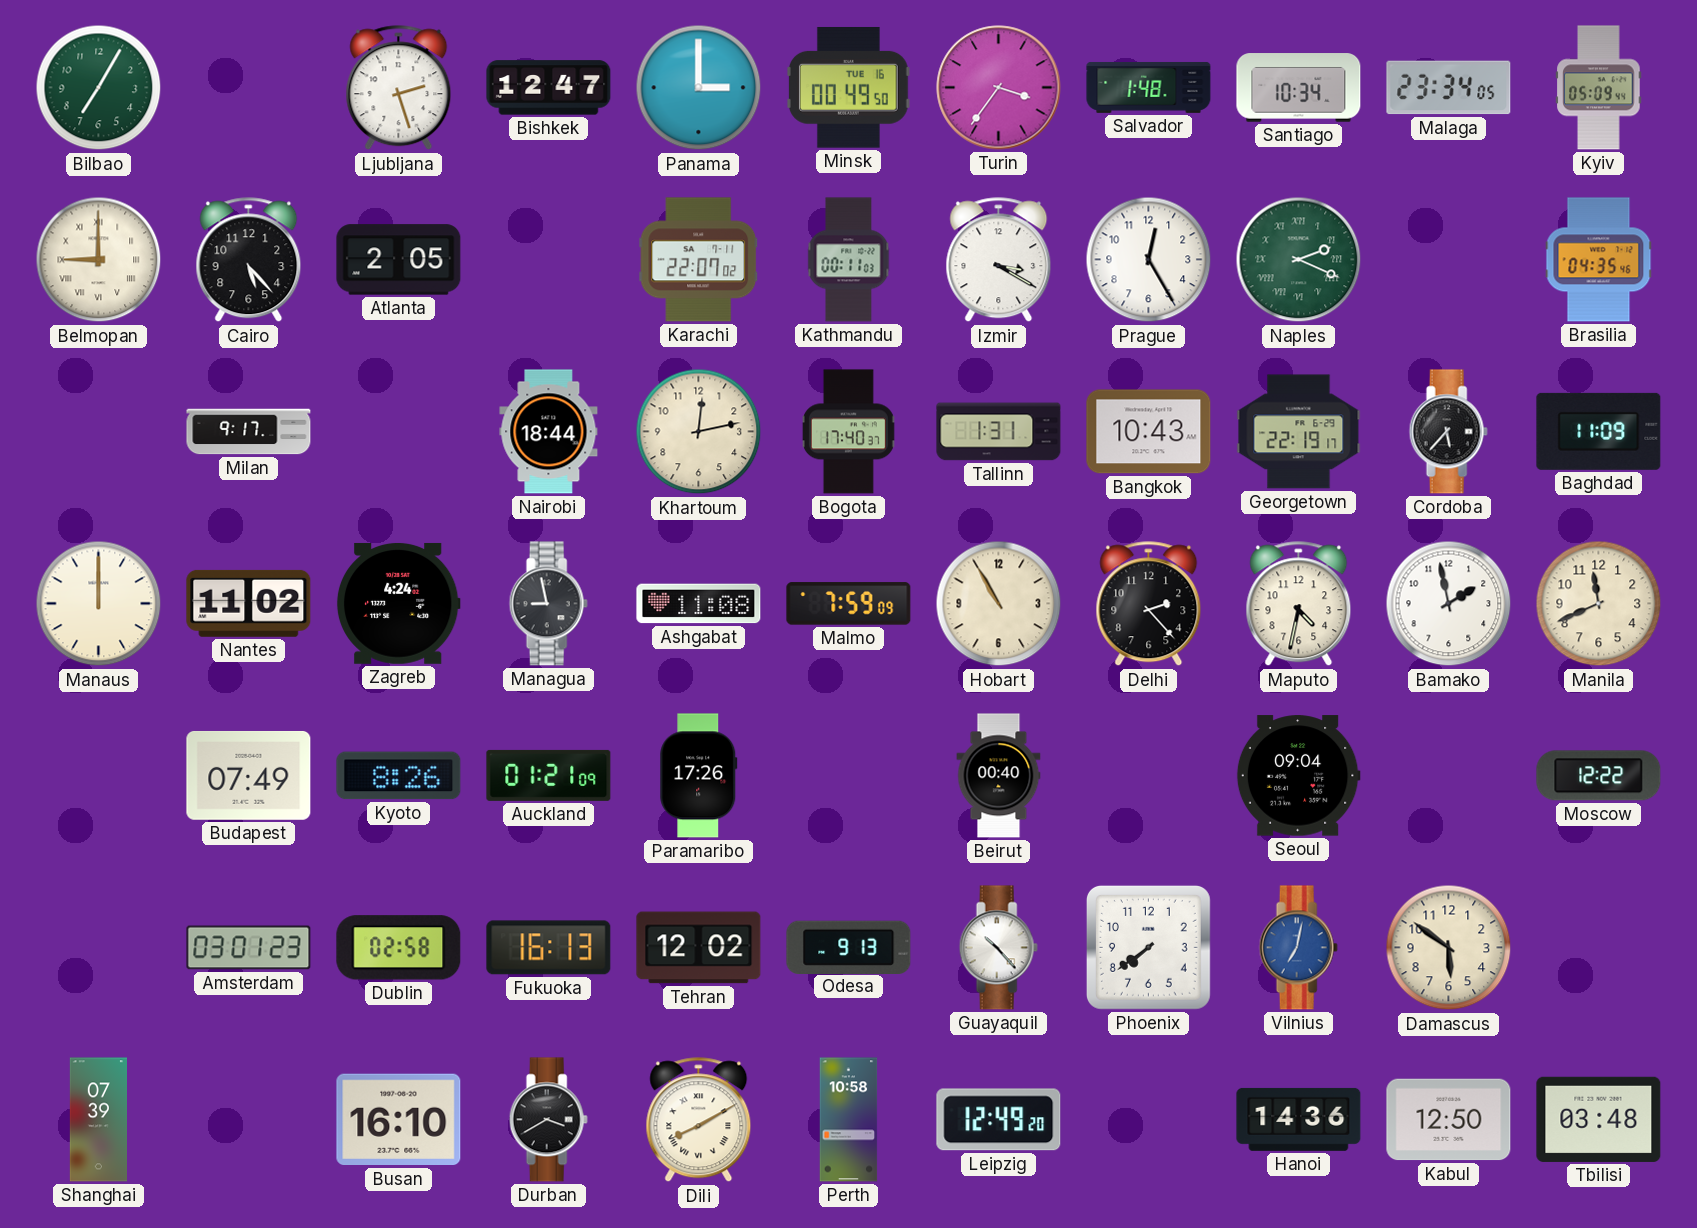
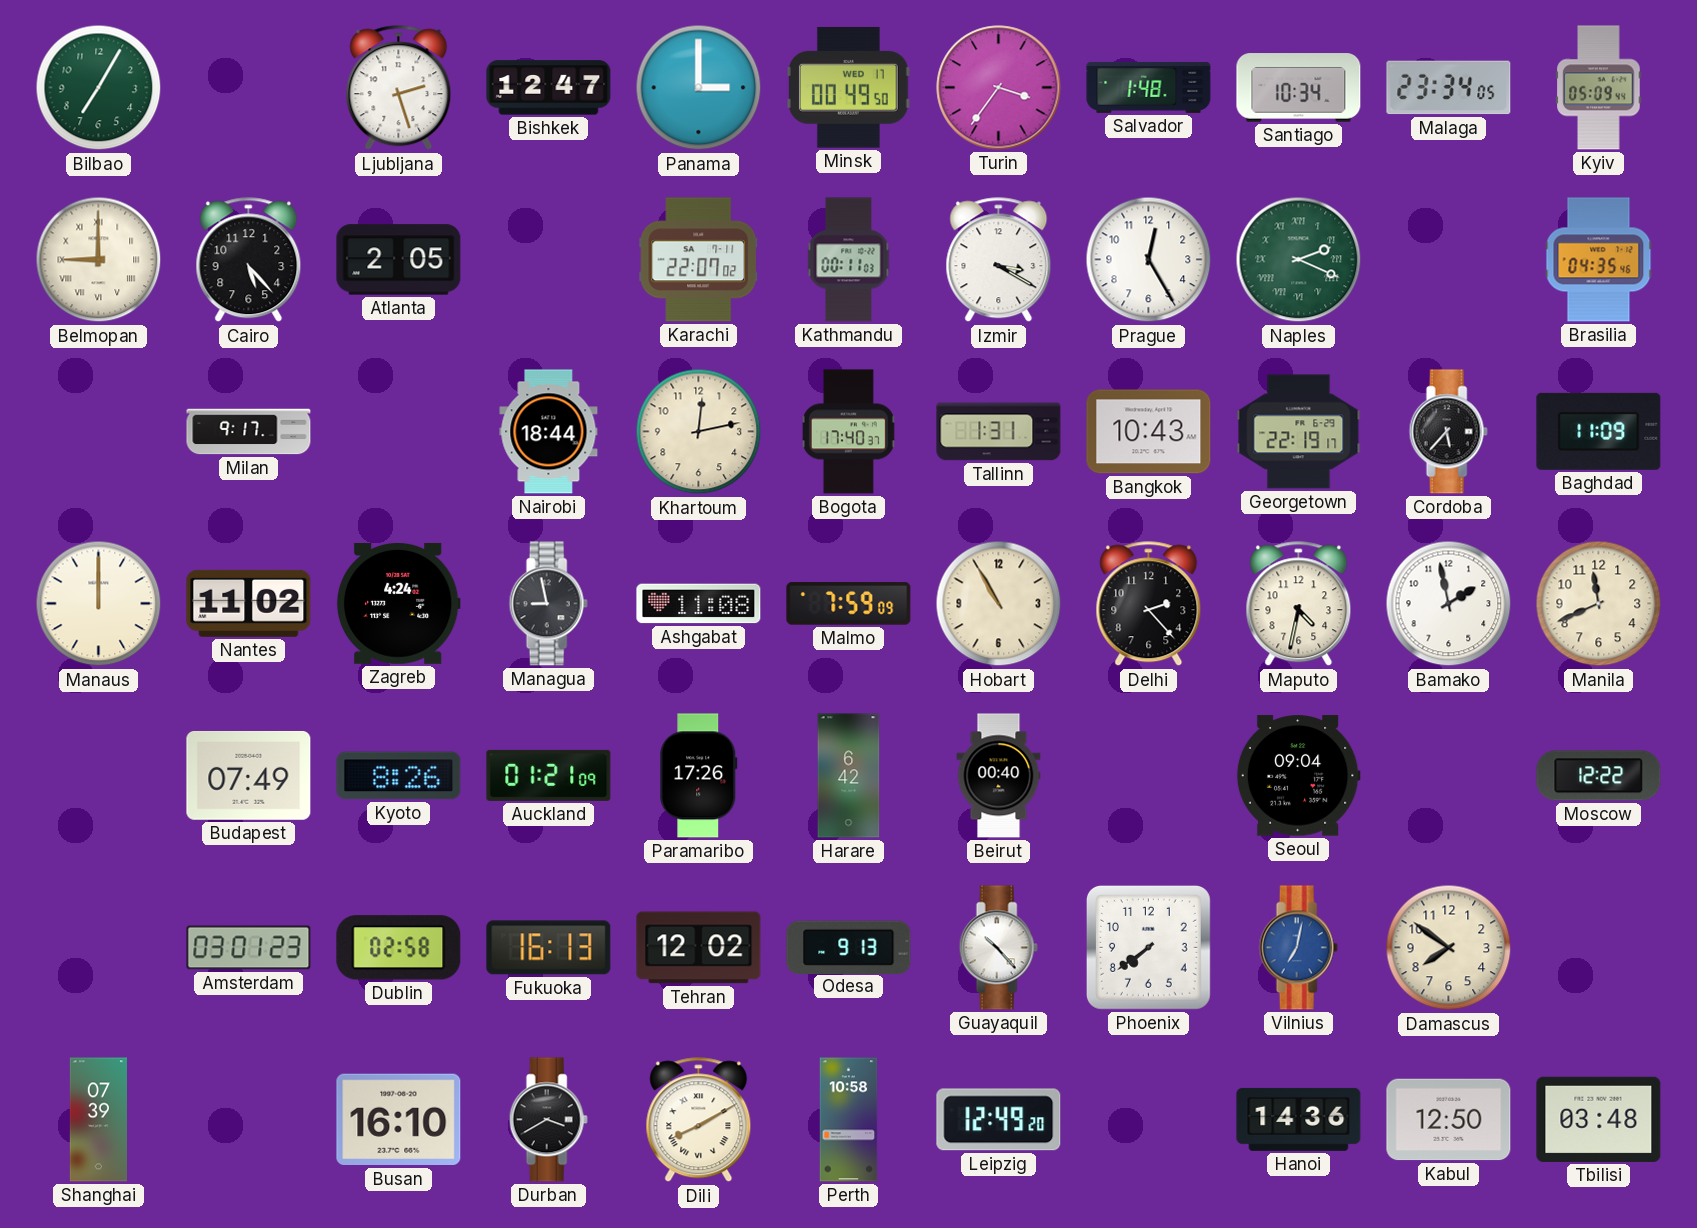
Minsk date: TUE 16 -> WED 17 (848, 87)
Harare: none -> 6:42 (849, 776)
Damascus: 5:51 -> 7:51 (1449, 948)
